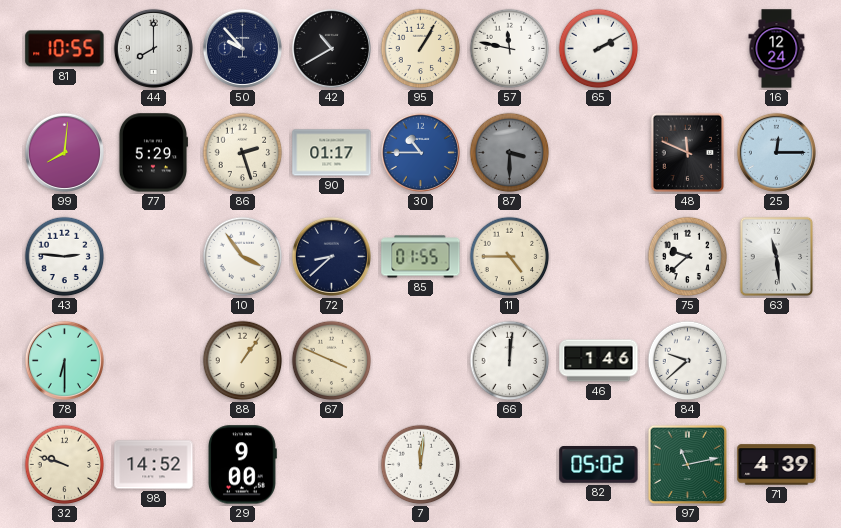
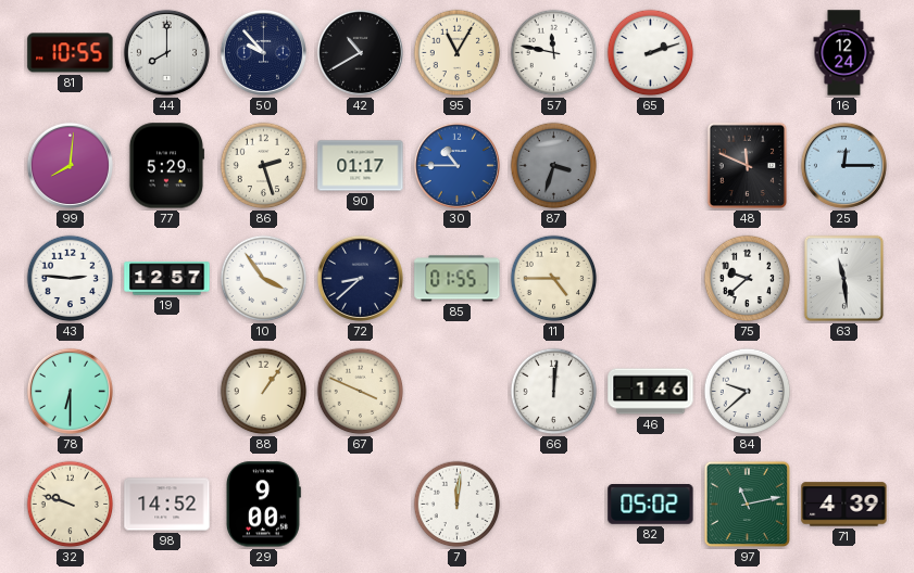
95: 1:05 -> 11:05 (458, 53)
65: 2:10 -> 2:12 (651, 53)
87: 3:30 -> 3:33 (554, 166)
19: none -> 12:57 (167, 279)
